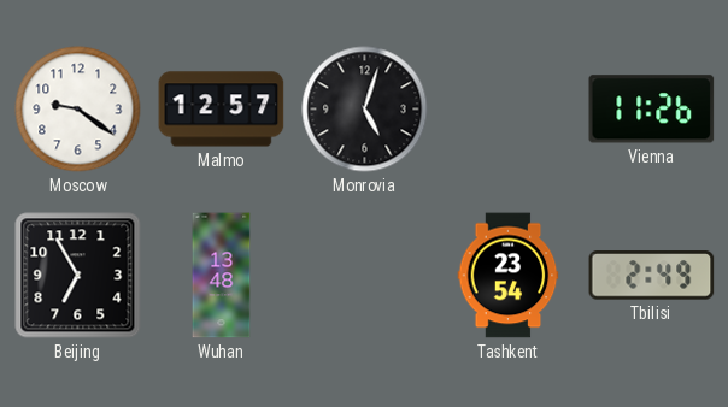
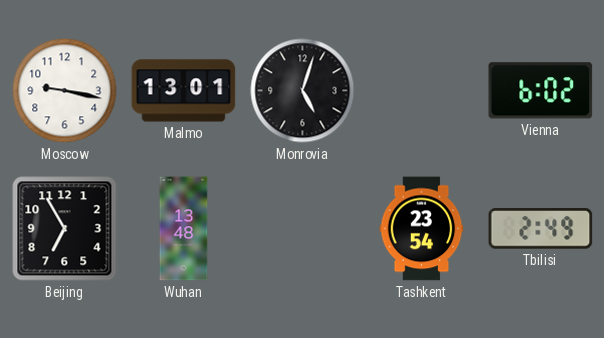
Moscow: 9:21 -> 9:17 (65, 91)
Malmo: 12:57 -> 13:01 (184, 91)
Vienna: 11:26 -> 6:02 (541, 91)
